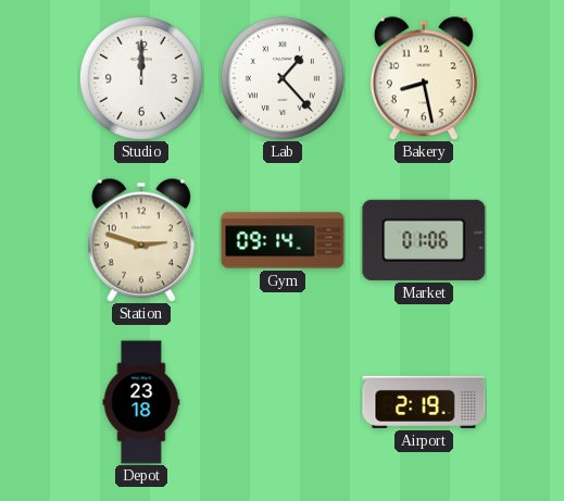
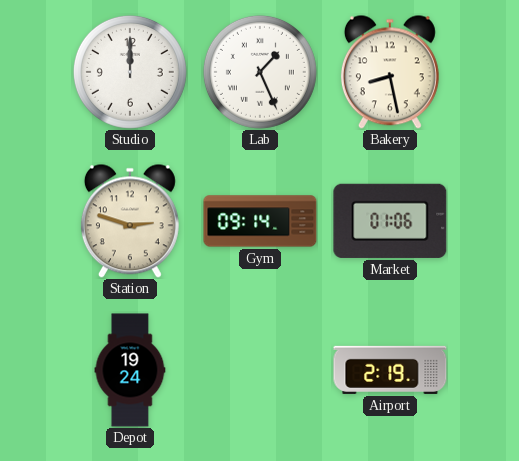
Lab: 1:23 -> 1:26 (260, 72)
Depot: 23:18 -> 19:24 (130, 370)
